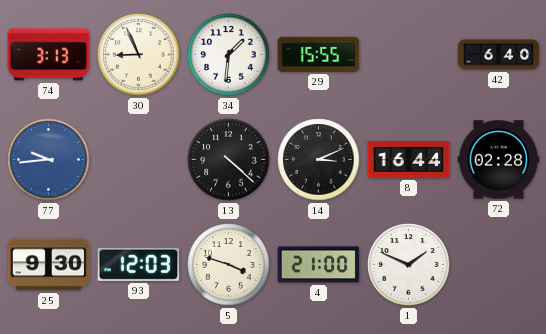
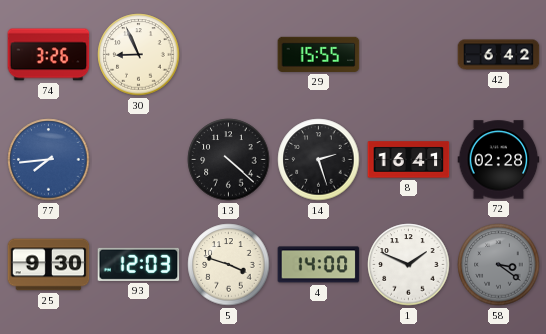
74: 3:13 -> 3:26 (49, 55)
34: 1:31 -> none (229, 55)
42: 6:40 -> 6:42 (499, 55)
77: 9:44 -> 7:44 (49, 160)
14: 3:11 -> 2:27 (319, 160)
8: 16:44 -> 16:41 (409, 160)
4: 21:00 -> 14:00 (319, 265)
58: none -> 3:21 (499, 265)
